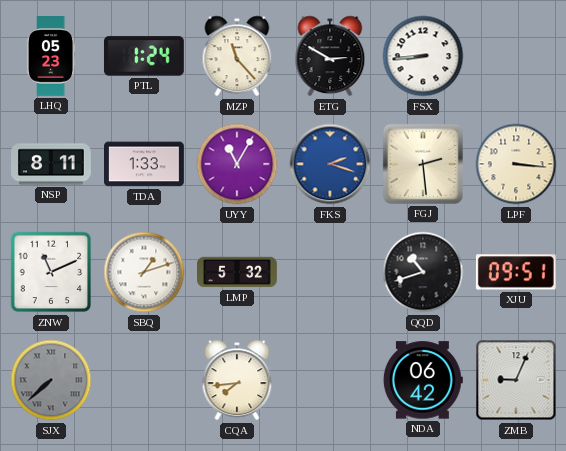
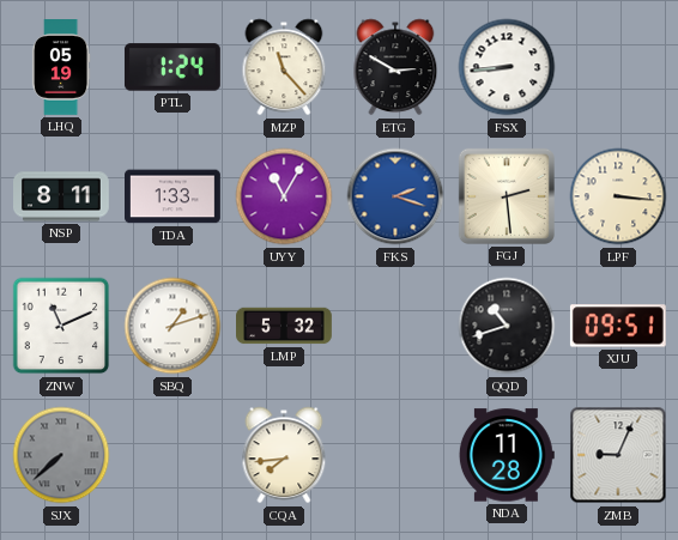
LHQ: 05:23 -> 05:19 (61, 68)
NDA: 06:42 -> 11:28 (507, 455)
